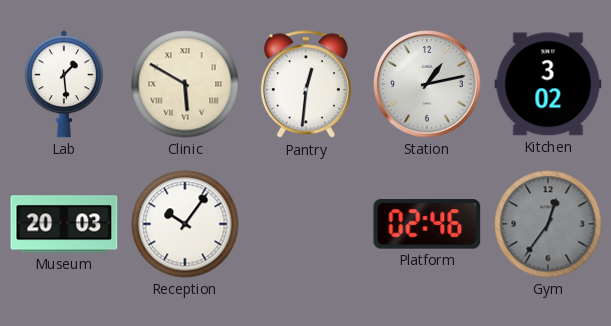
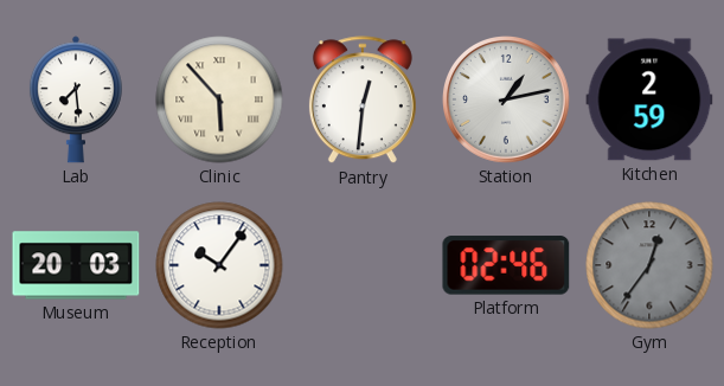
Lab: 1:29 -> 7:29 (76, 99)
Clinic: 5:50 -> 5:53 (219, 99)
Kitchen: 3:02 -> 2:59 (649, 99)
